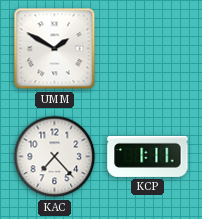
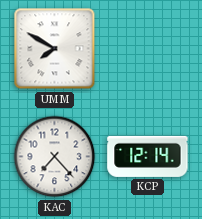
UMM: 1:50 -> 7:50 (55, 49)
KCP: 1:11 -> 12:14 (148, 156)
